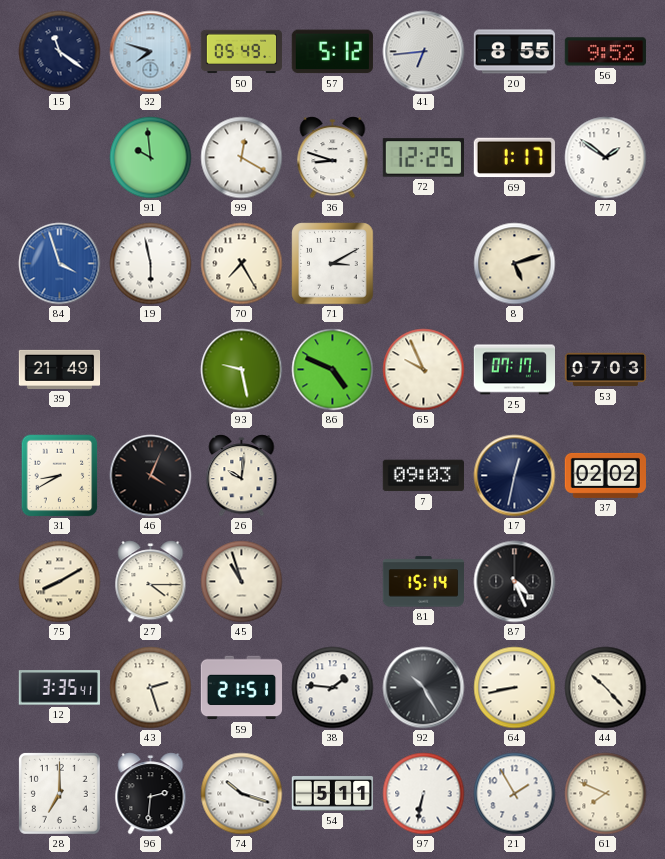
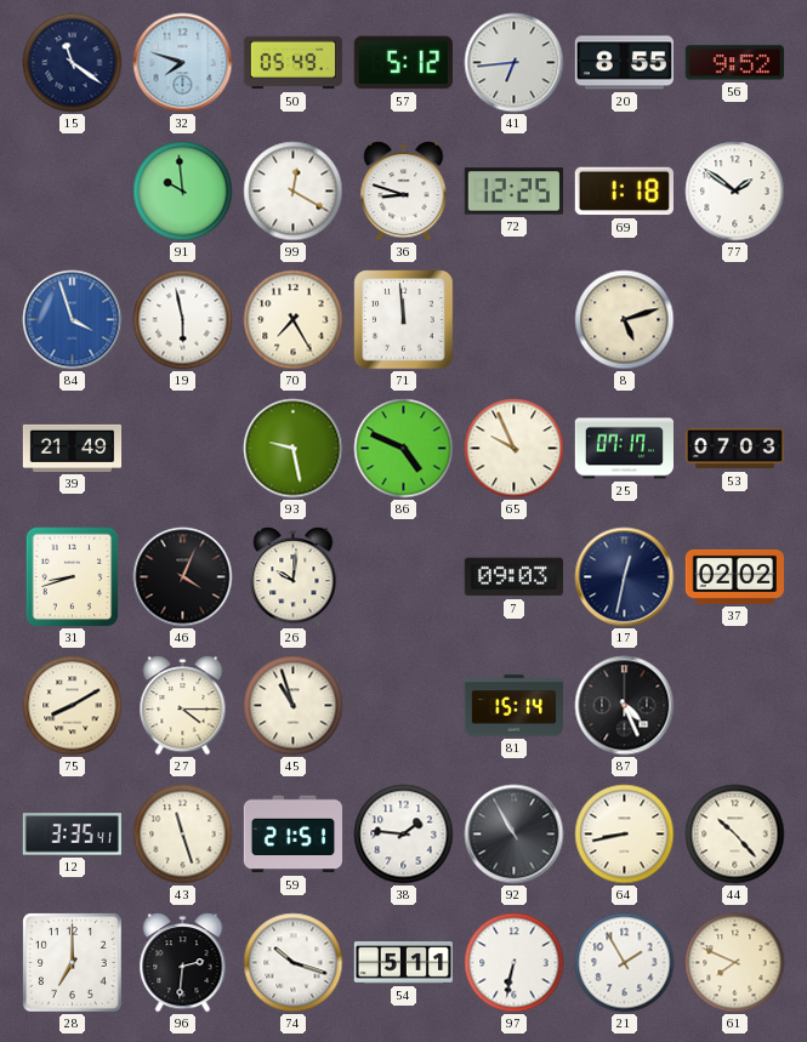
69: 1:17 -> 1:18 (624, 192)
71: 3:10 -> 11:59 (404, 320)
31: 8:40 -> 8:42 (73, 577)
43: 2:27 -> 11:27 (183, 835)
92: 10:25 -> 10:55 (515, 835)
